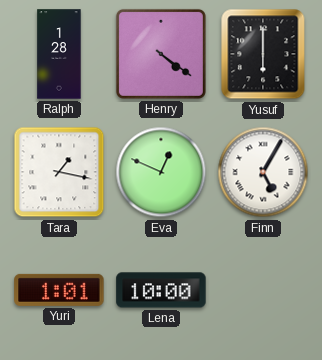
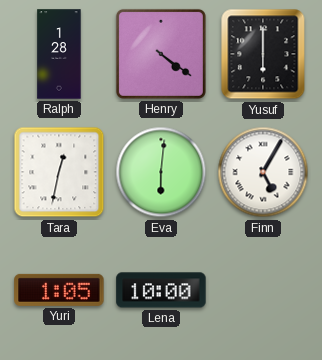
Tara: 1:17 -> 12:32 (59, 172)
Eva: 12:49 -> 6:01 (161, 172)
Yuri: 1:01 -> 1:05 (59, 290)
